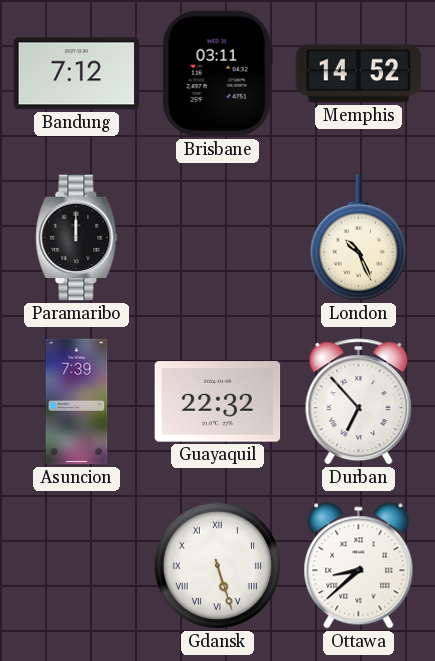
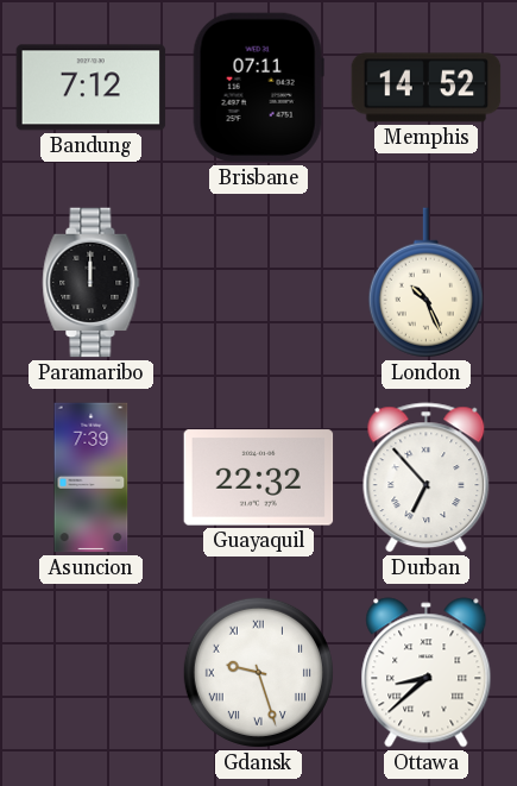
Brisbane: 03:11 -> 07:11 (258, 88)
Gdansk: 5:27 -> 9:27 (258, 672)
